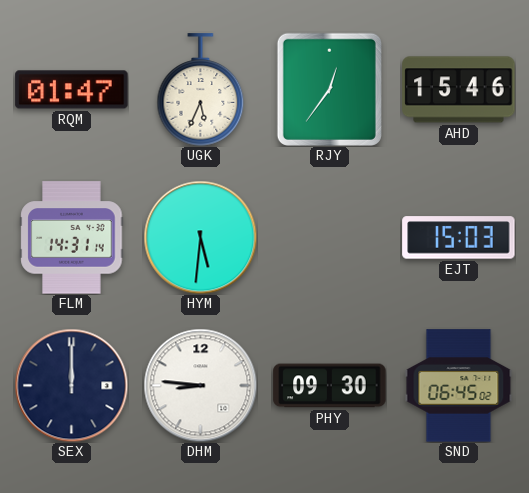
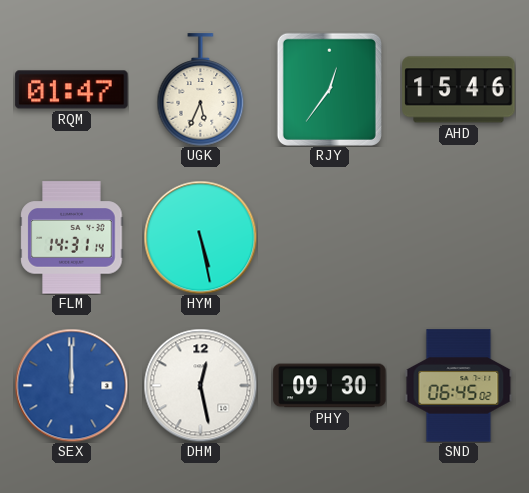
HYM: 5:31 -> 5:28 (200, 237)
EJT: 15:03 -> none (459, 238)
SEX dial: navy -> blue (71, 385)
DHM: 8:46 -> 12:28 (200, 385)
